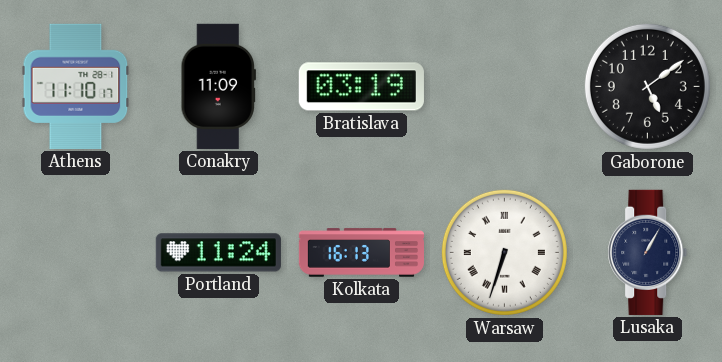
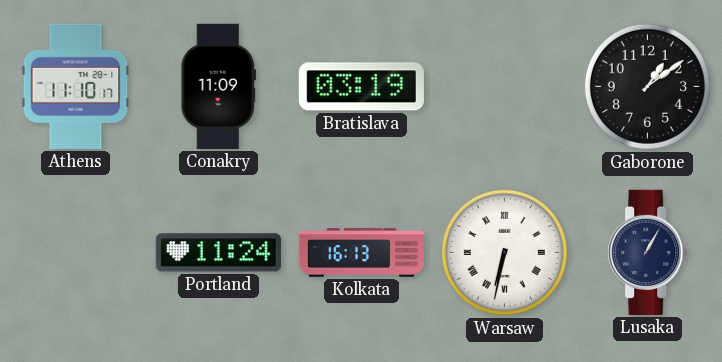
Gaborone: 5:09 -> 1:09 (647, 86)
Warsaw: 6:33 -> 6:32 (504, 252)
